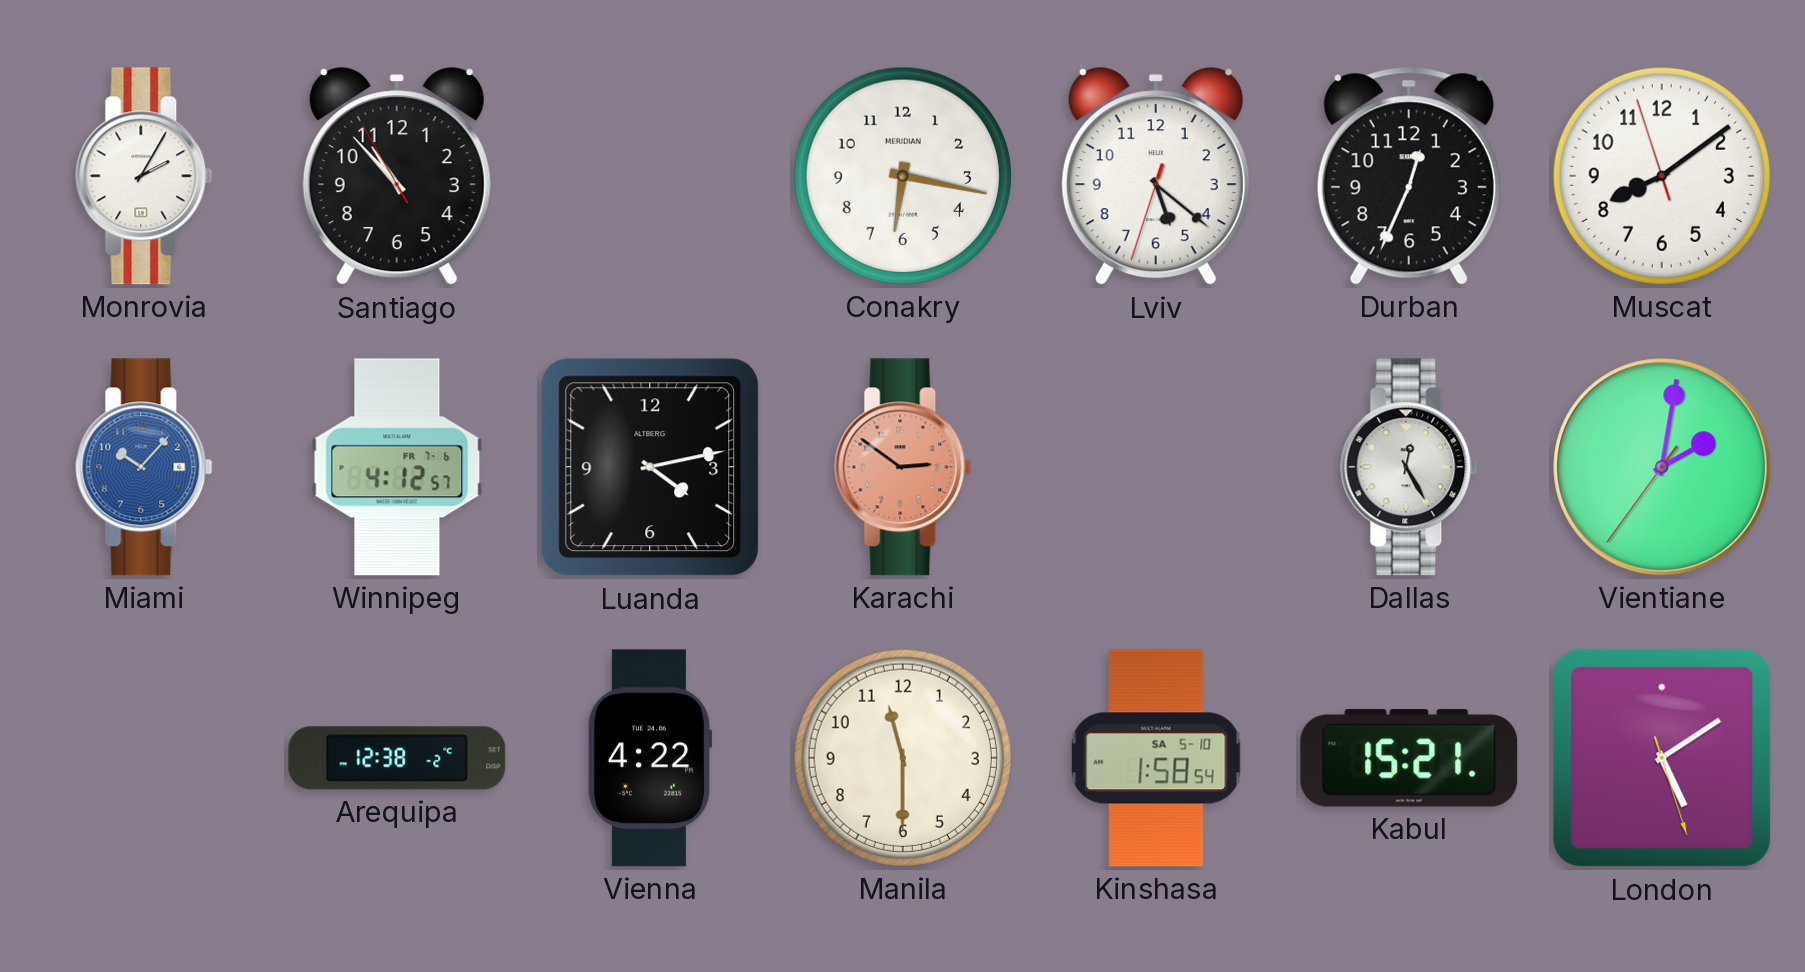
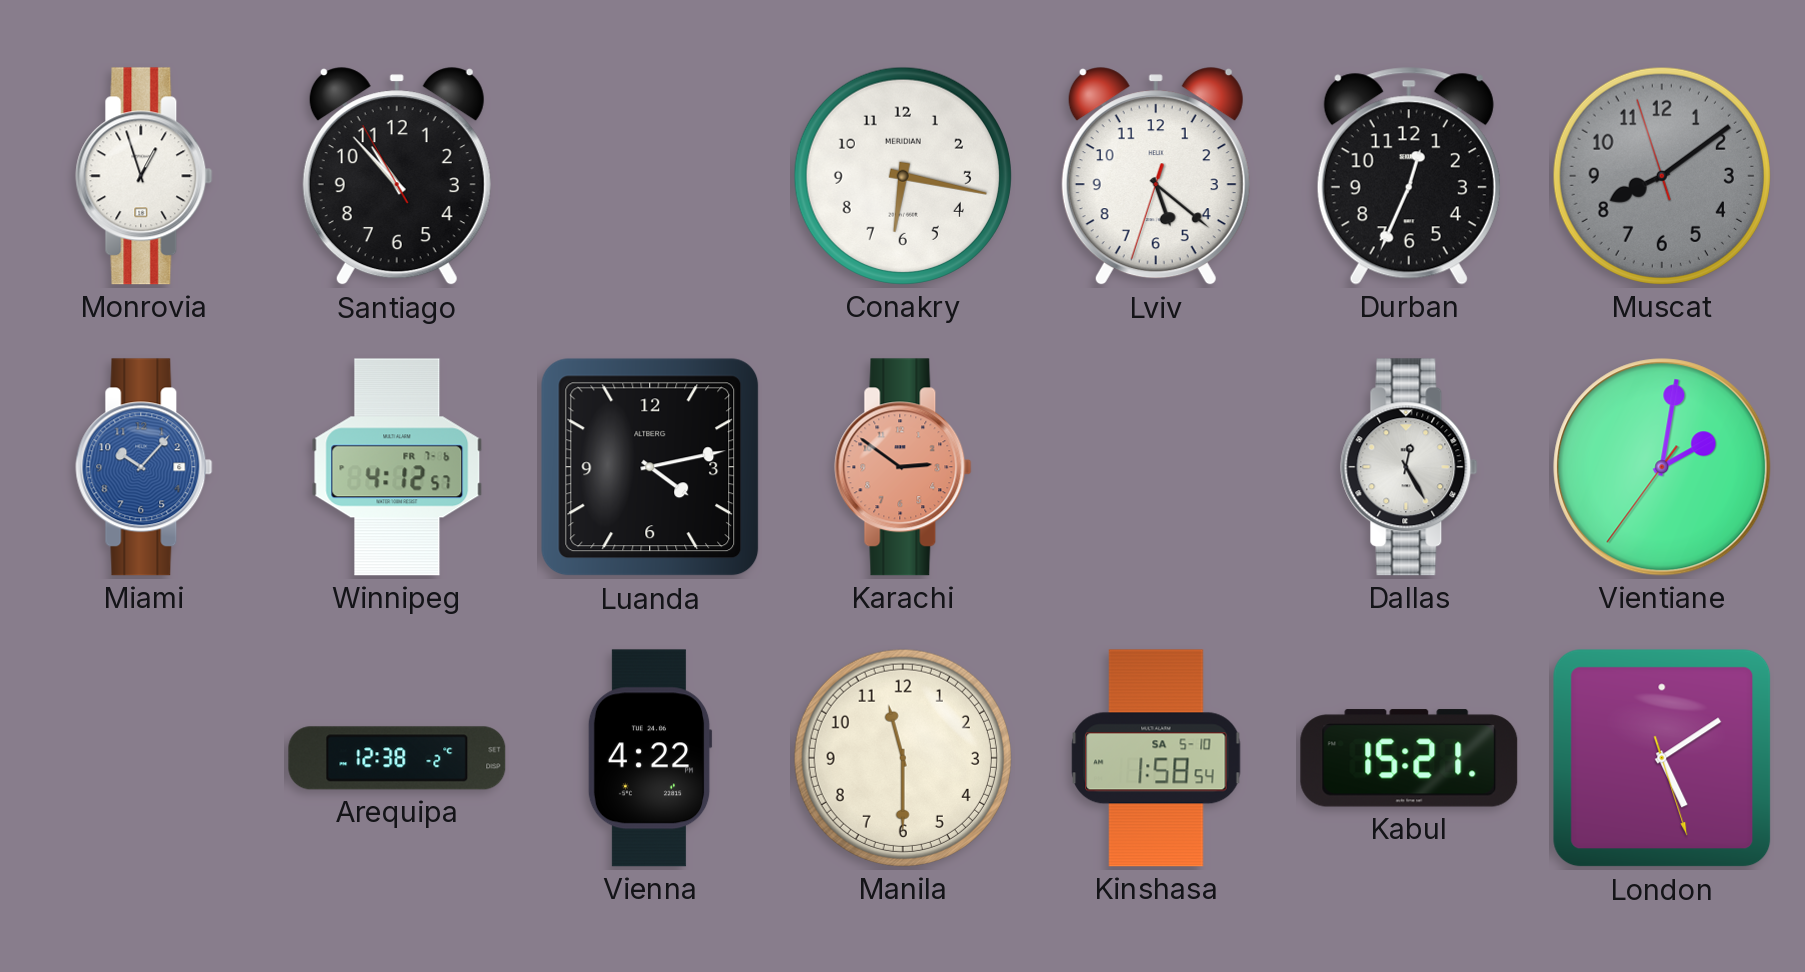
Monrovia: 2:05 -> 12:57 (144, 176)
Muscat dial: white -> grey (1662, 176)
